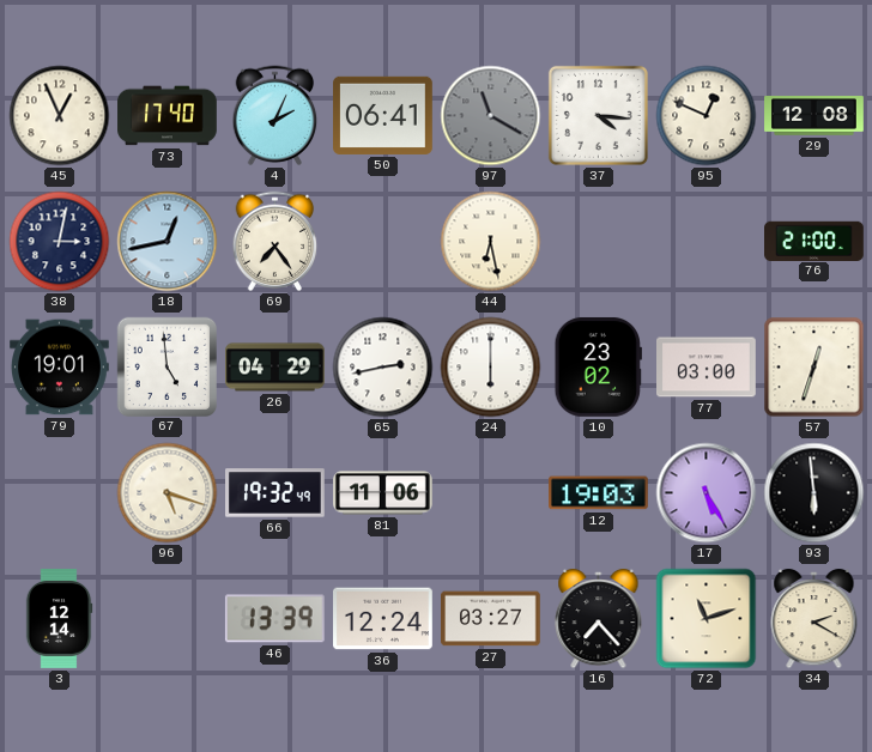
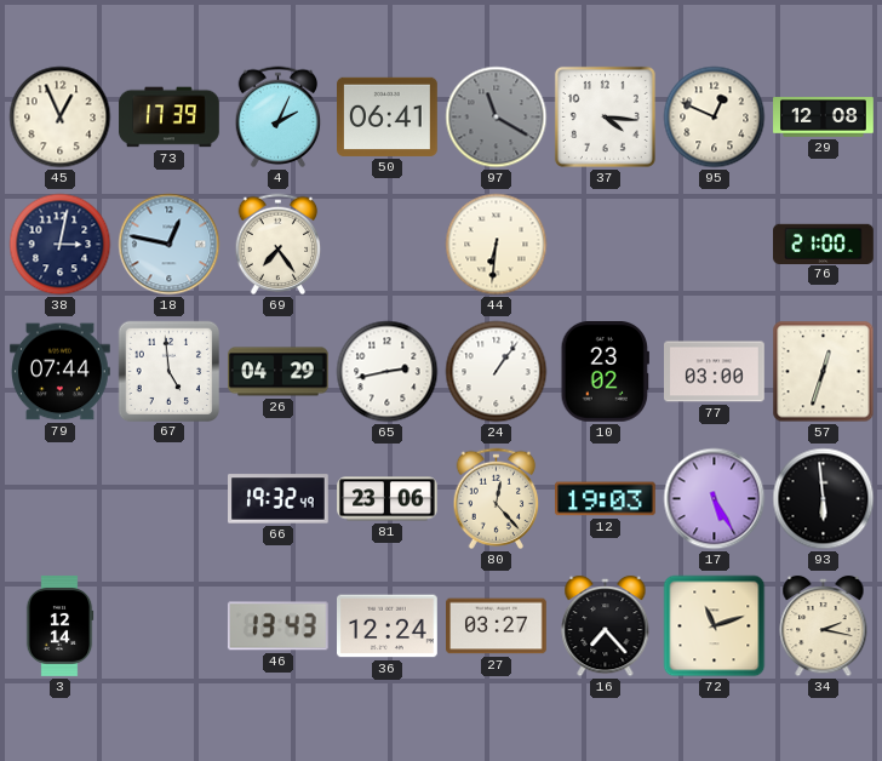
73: 17:40 -> 17:39 (170, 118)
18: 12:43 -> 12:47 (170, 245)
44: 6:28 -> 6:31 (497, 245)
79: 19:01 -> 07:44 (61, 372)
24: 6:00 -> 1:06 (497, 372)
96: 5:18 -> none (168, 493)
81: 11:06 -> 23:06 (388, 499)
80: none -> 12:23 (497, 499)
46: 13:39 -> 13:43 (277, 626)
34: 2:20 -> 2:17 (824, 626)
